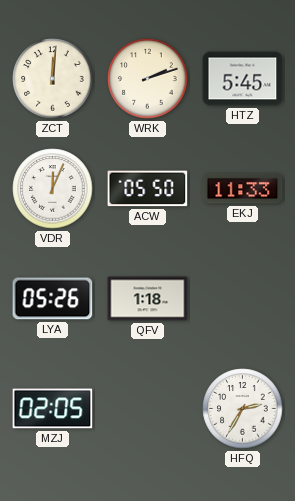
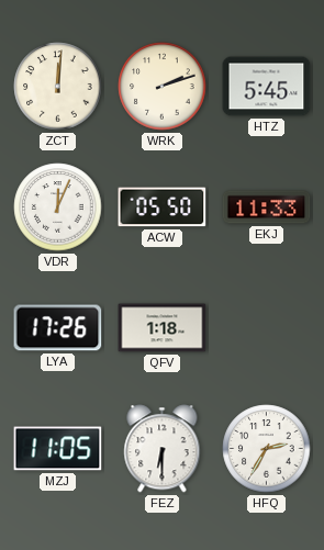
LYA: 05:26 -> 17:26 (58, 328)
MZJ: 02:05 -> 11:05 (58, 449)
FEZ: none -> 6:30 (163, 449)
